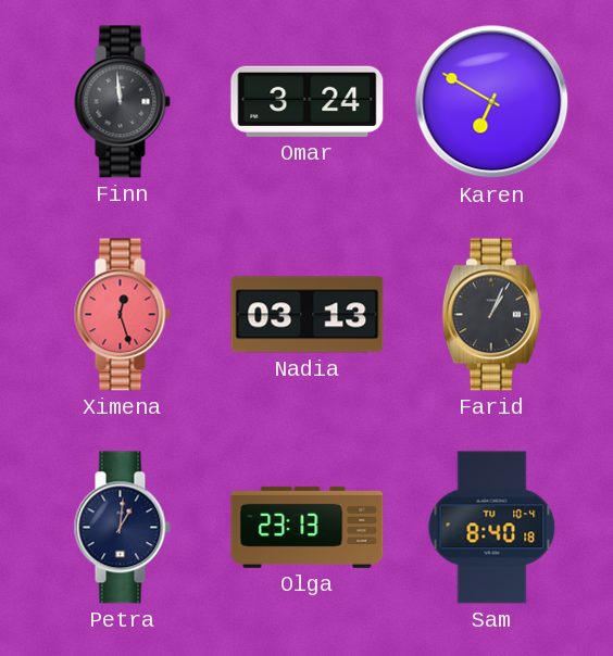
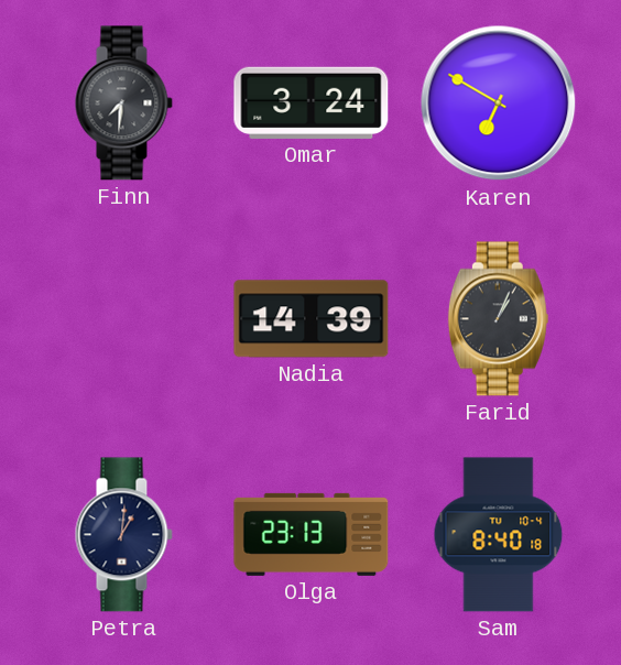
Finn: 11:59 -> 7:31 (123, 103)
Ximena: 12:27 -> none (122, 315)
Nadia: 03:13 -> 14:39 (312, 319)
